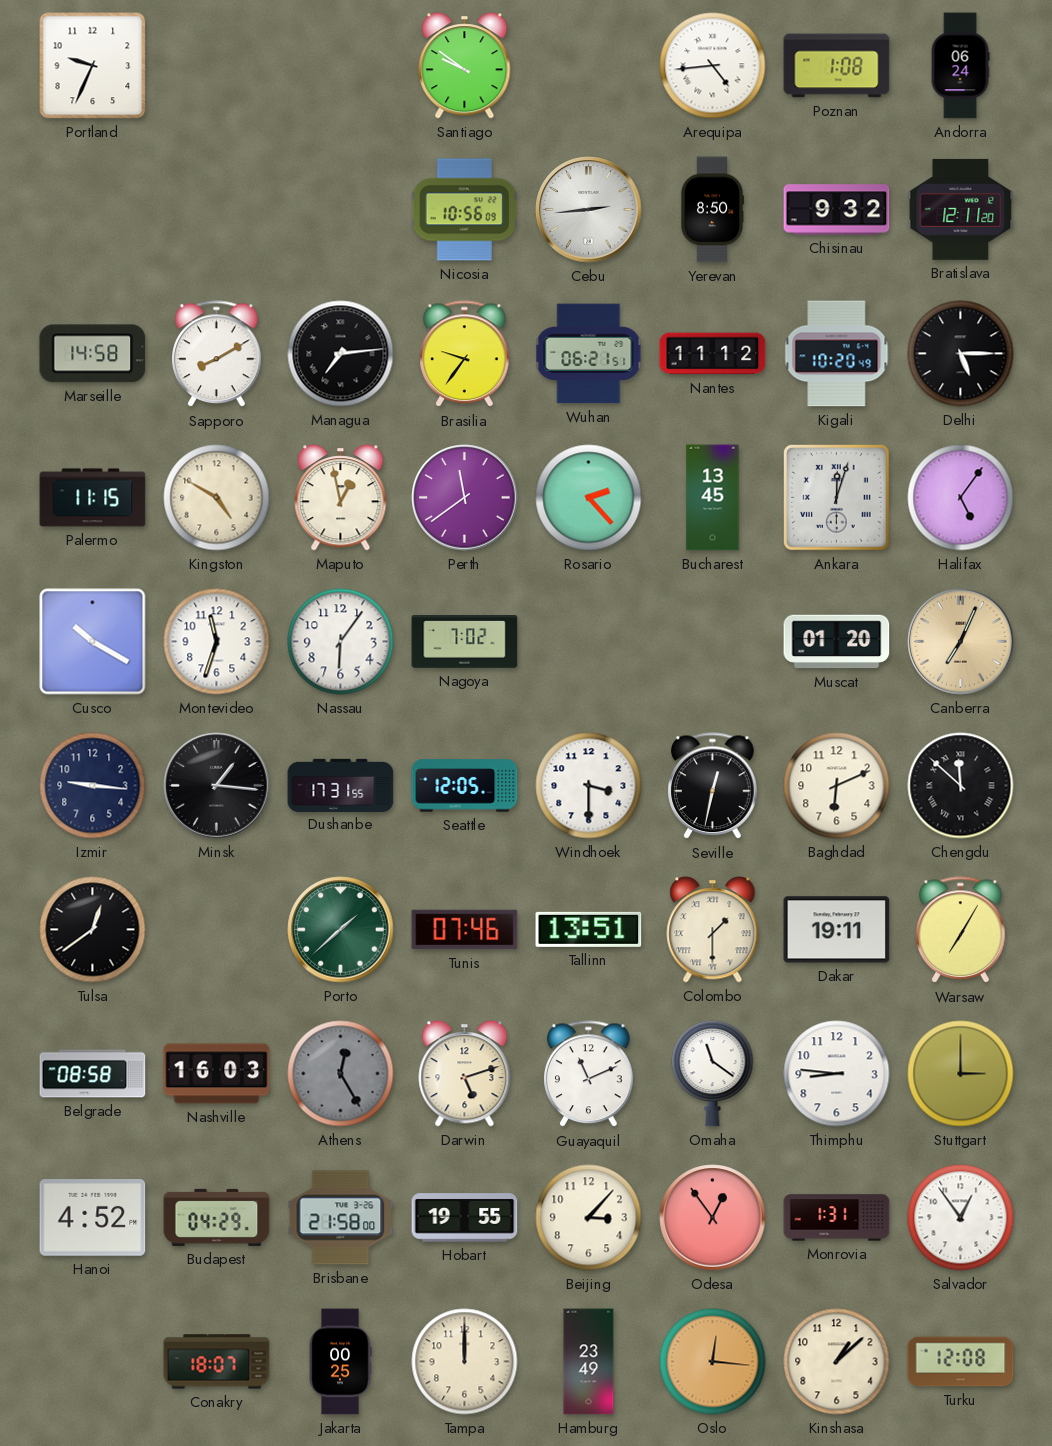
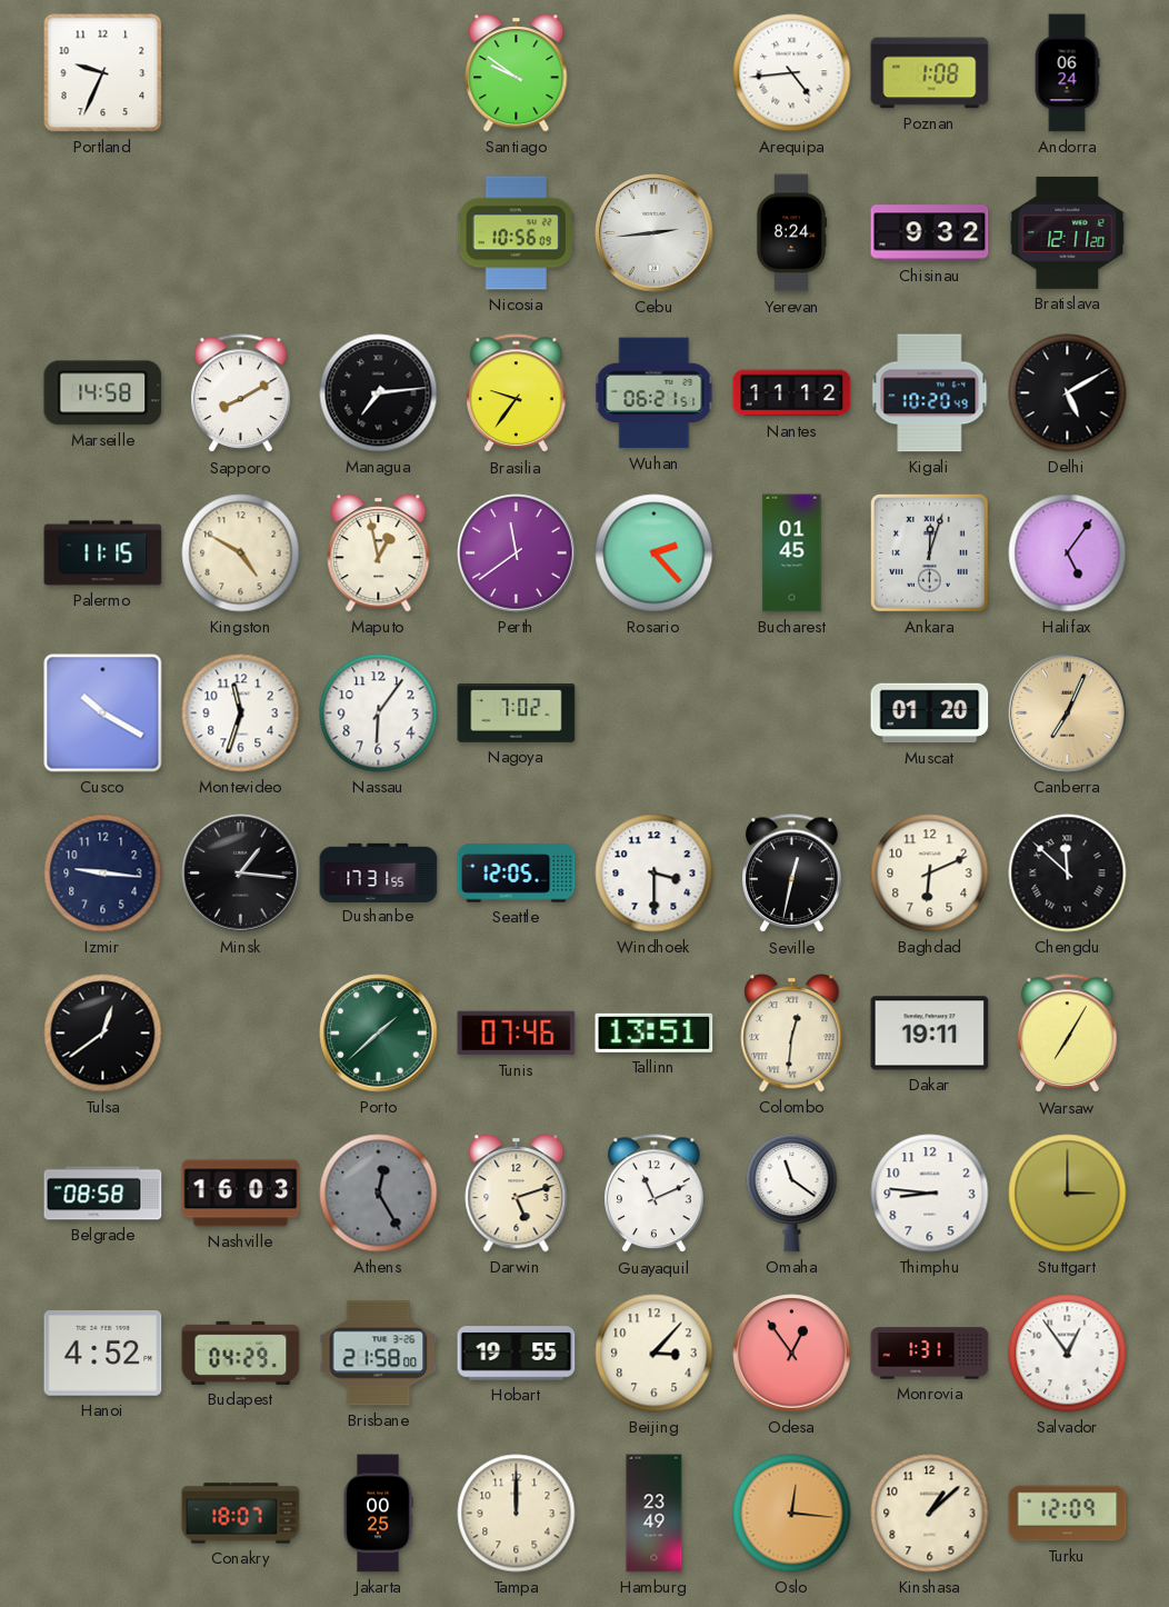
Yerevan: 8:50 -> 8:24 (791, 233)
Delhi: 5:15 -> 5:10 (1068, 393)
Bucharest: 13:45 -> 01:45 (792, 553)
Colombo: 1:30 -> 12:31 (792, 1034)
Turku: 12:08 -> 12:09 (1068, 1514)
